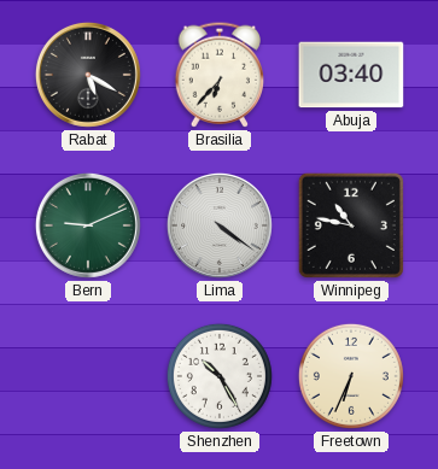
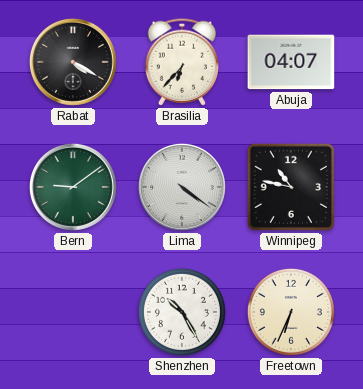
Rabat: 5:20 -> 4:20 (73, 62)
Abuja: 03:40 -> 04:07 (291, 62)
Bern: 9:11 -> 9:09 (73, 187)
